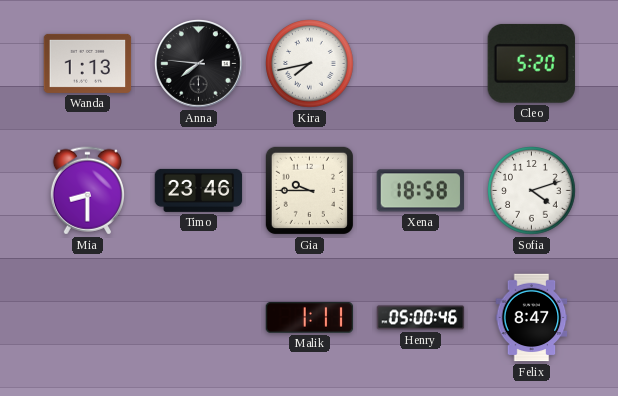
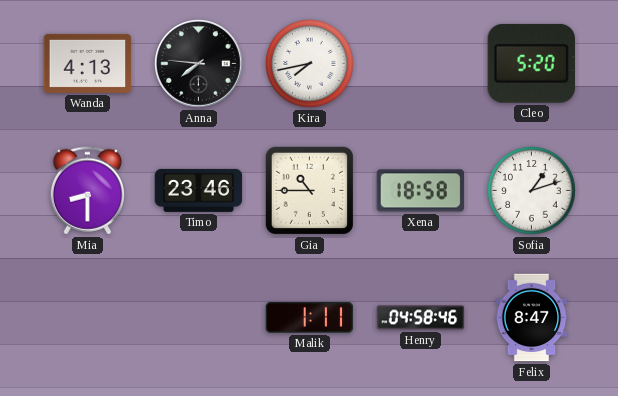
Wanda: 1:13 -> 4:13 (88, 63)
Gia: 9:45 -> 10:45 (309, 190)
Sofia: 4:12 -> 1:12 (532, 191)
Henry: 05:00 -> 04:58 (421, 318)
